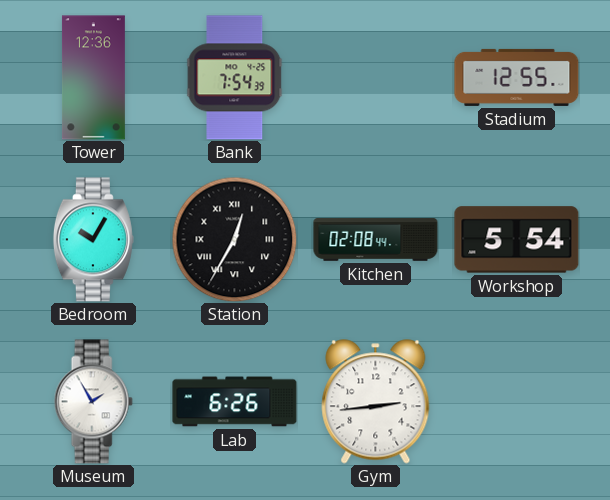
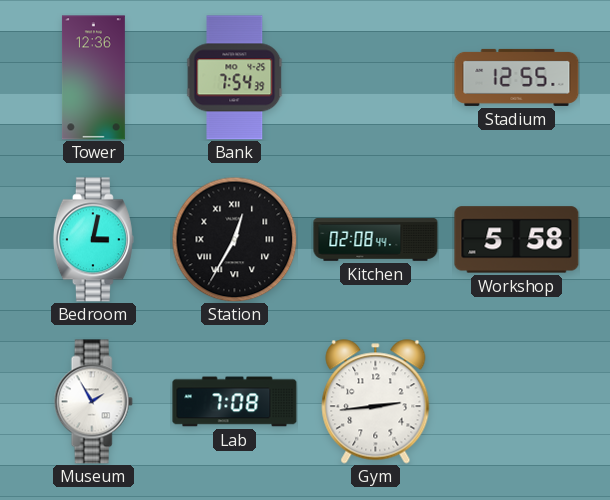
Bedroom: 10:05 -> 3:02 (93, 240)
Workshop: 5:54 -> 5:58 (517, 240)
Lab: 6:26 -> 7:08 (235, 402)
